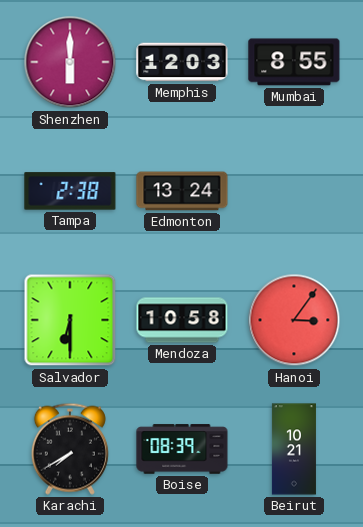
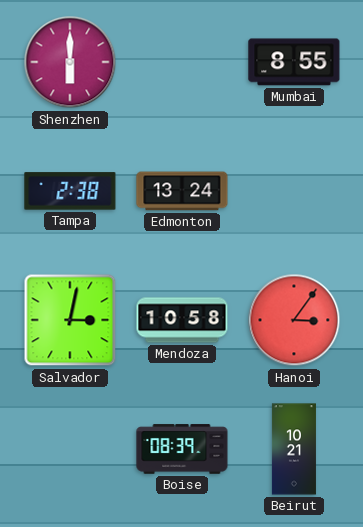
Memphis: 12:03 -> none (182, 62)
Salvador: 6:30 -> 3:02 (70, 320)
Karachi: 7:40 -> none (70, 449)
